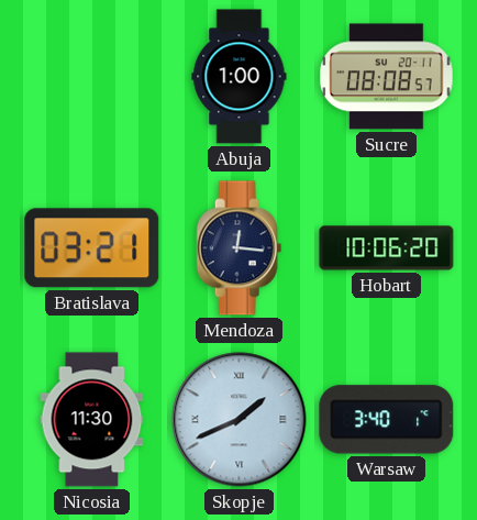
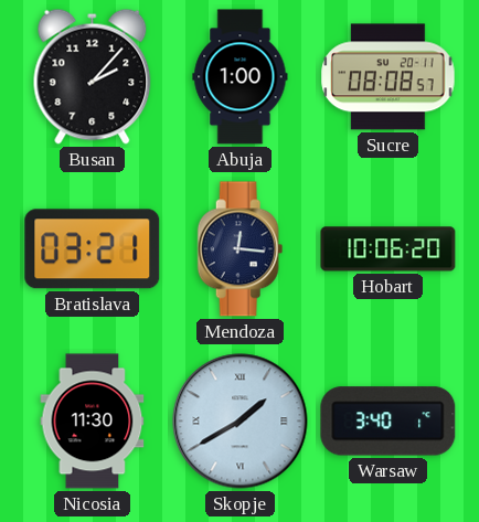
Busan: none -> 2:07 (93, 76)
Skopje: 1:41 -> 1:40 (241, 422)
